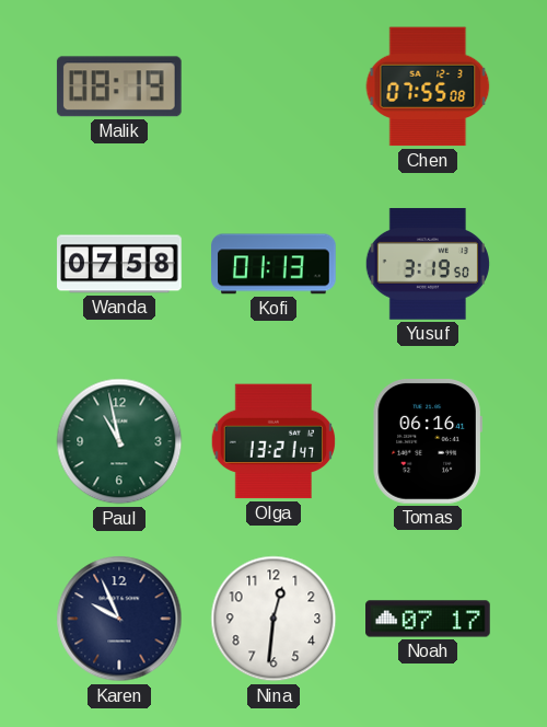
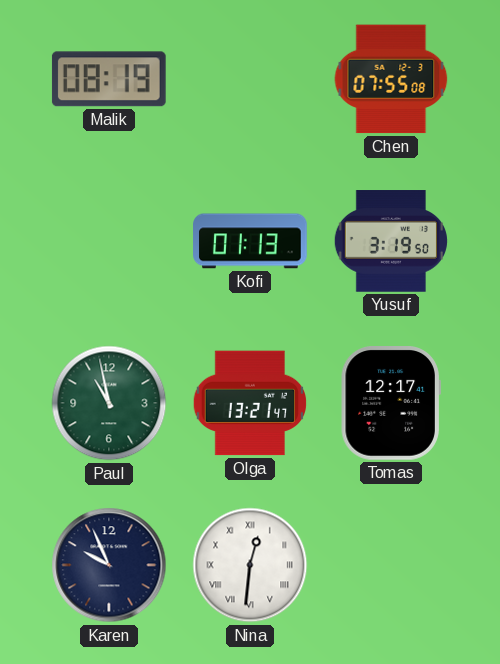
Wanda: 07:58 -> none (119, 264)
Tomas: 06:16 -> 12:17 (391, 404)
Nina numerals: Arabic -> Roman (250, 565)
Noah: 07:17 -> none (428, 619)
